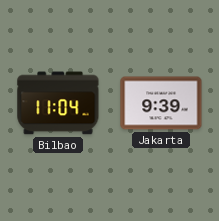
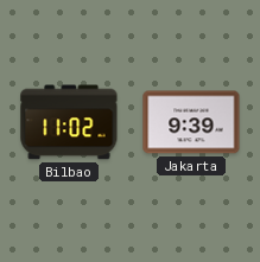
Bilbao: 11:04 -> 11:02 (69, 122)
